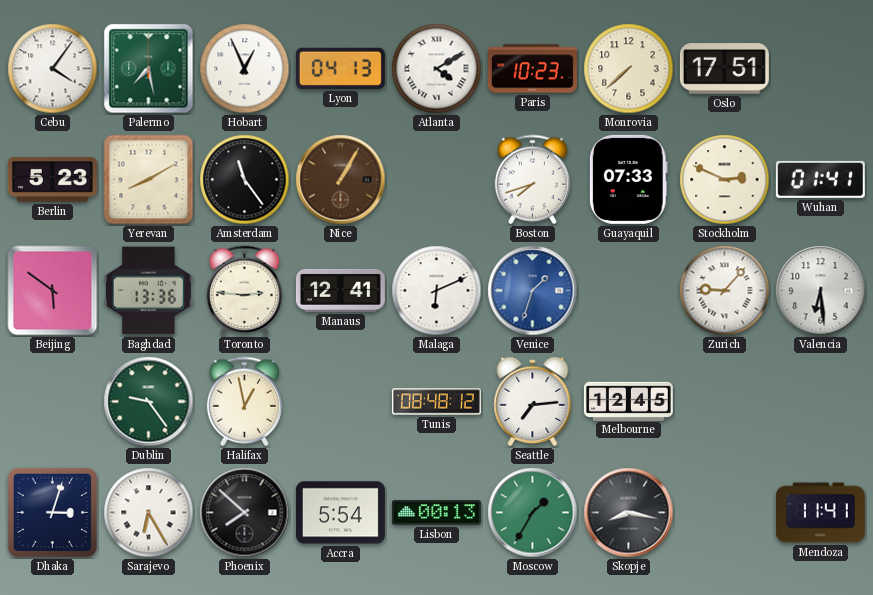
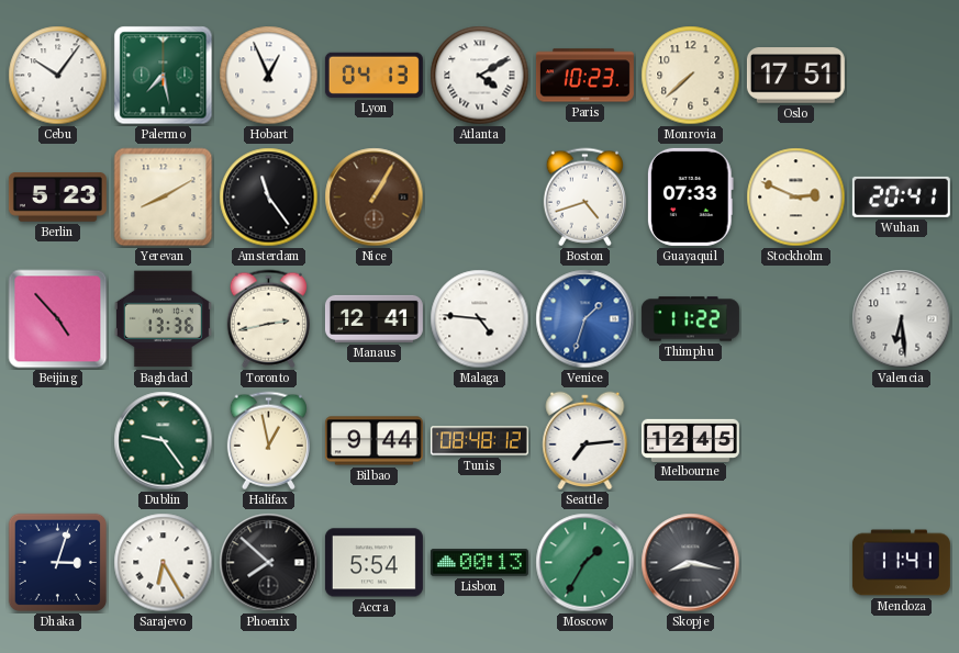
Cebu: 4:06 -> 10:06 (58, 76)
Boston: 7:42 -> 4:42 (584, 198)
Wuhan: 01:41 -> 20:41 (901, 196)
Beijing: 5:51 -> 4:53 (58, 319)
Toronto: 2:46 -> 2:43 (268, 319)
Malaga: 6:11 -> 4:46 (480, 319)
Thimphu: none -> 11:22 (690, 319)
Zurich: 9:07 -> none (725, 291)
Bilbao: none -> 9:44 (373, 441)
